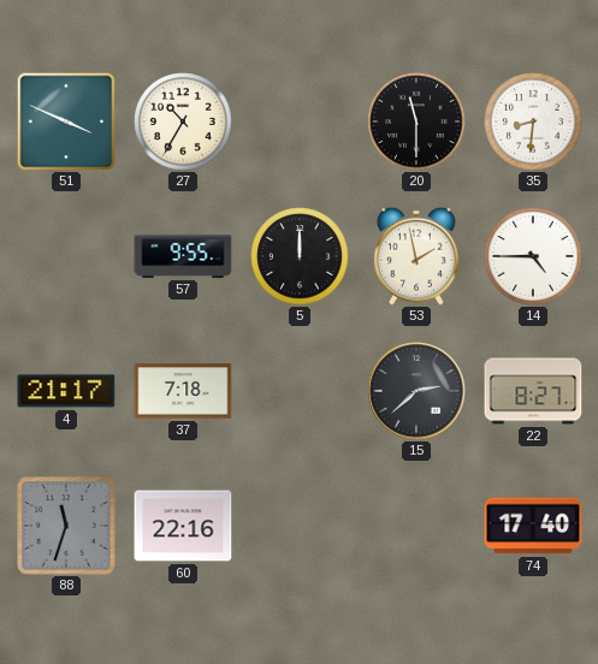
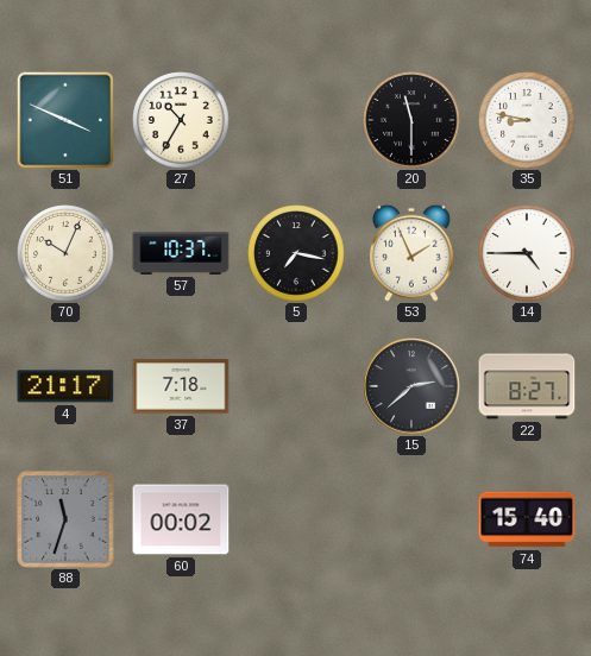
35: 8:31 -> 8:47 (527, 120)
70: none -> 10:04 (65, 253)
57: 9:55 -> 10:37 (181, 253)
5: 12:00 -> 7:17 (296, 253)
53: 1:58 -> 1:56 (413, 253)
60: 22:16 -> 00:02 (181, 519)
74: 17:40 -> 15:40 (527, 519)
